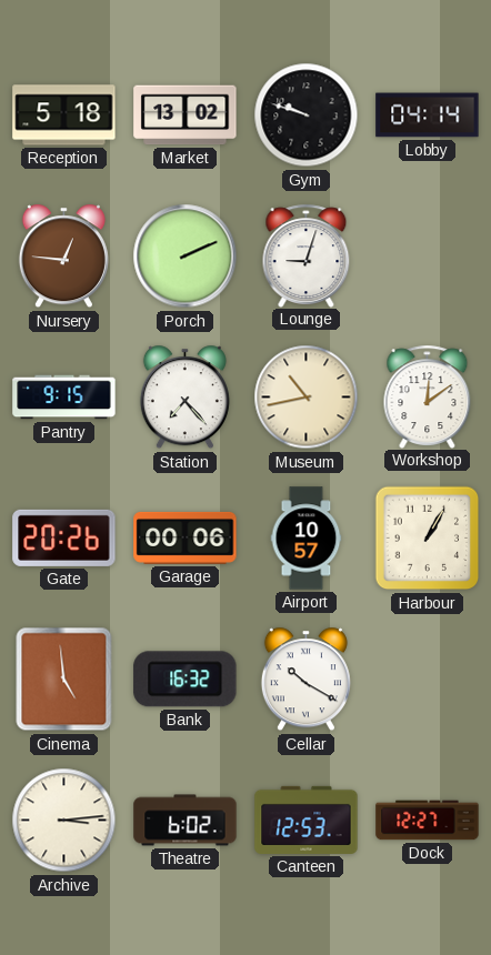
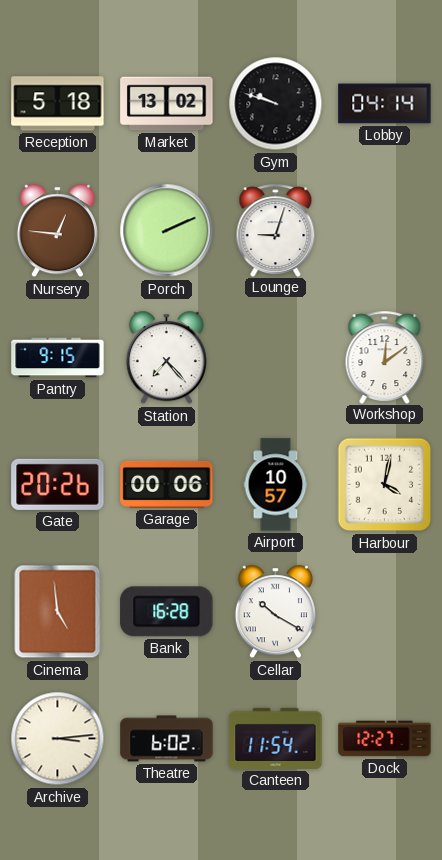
Museum: 10:43 -> none (307, 398)
Harbour: 1:05 -> 4:02 (385, 485)
Bank: 16:32 -> 16:28 (167, 612)
Canteen: 12:53 -> 11:54 (276, 738)
